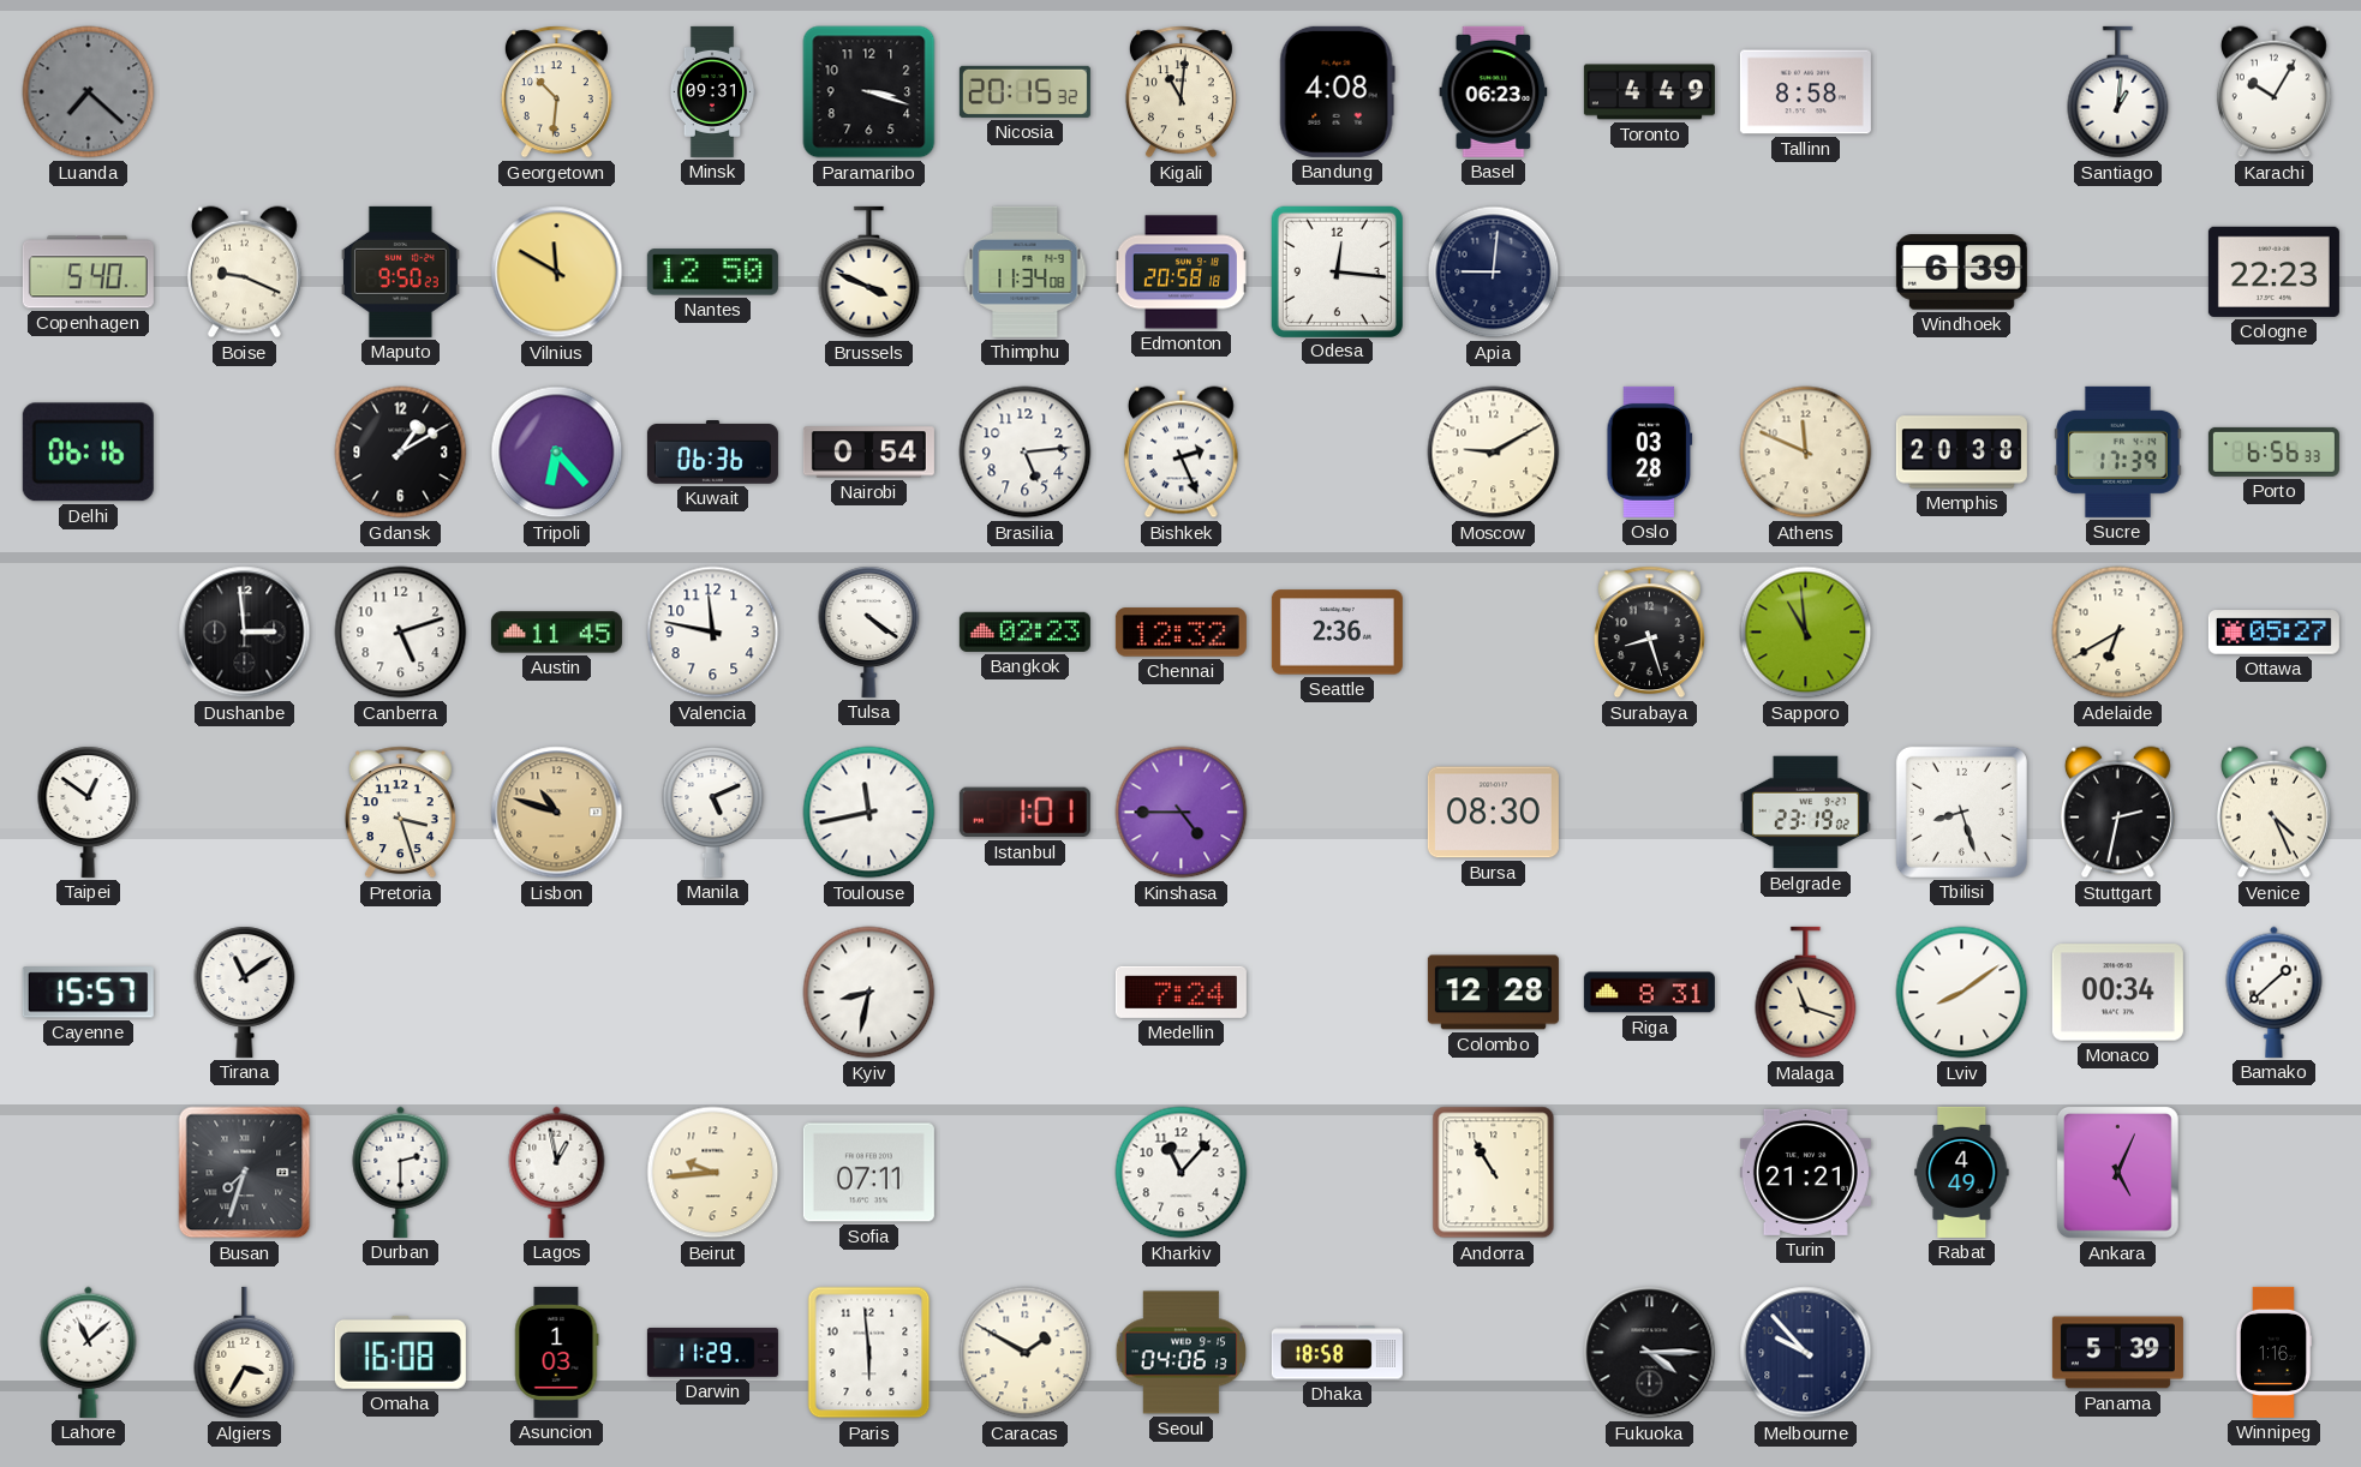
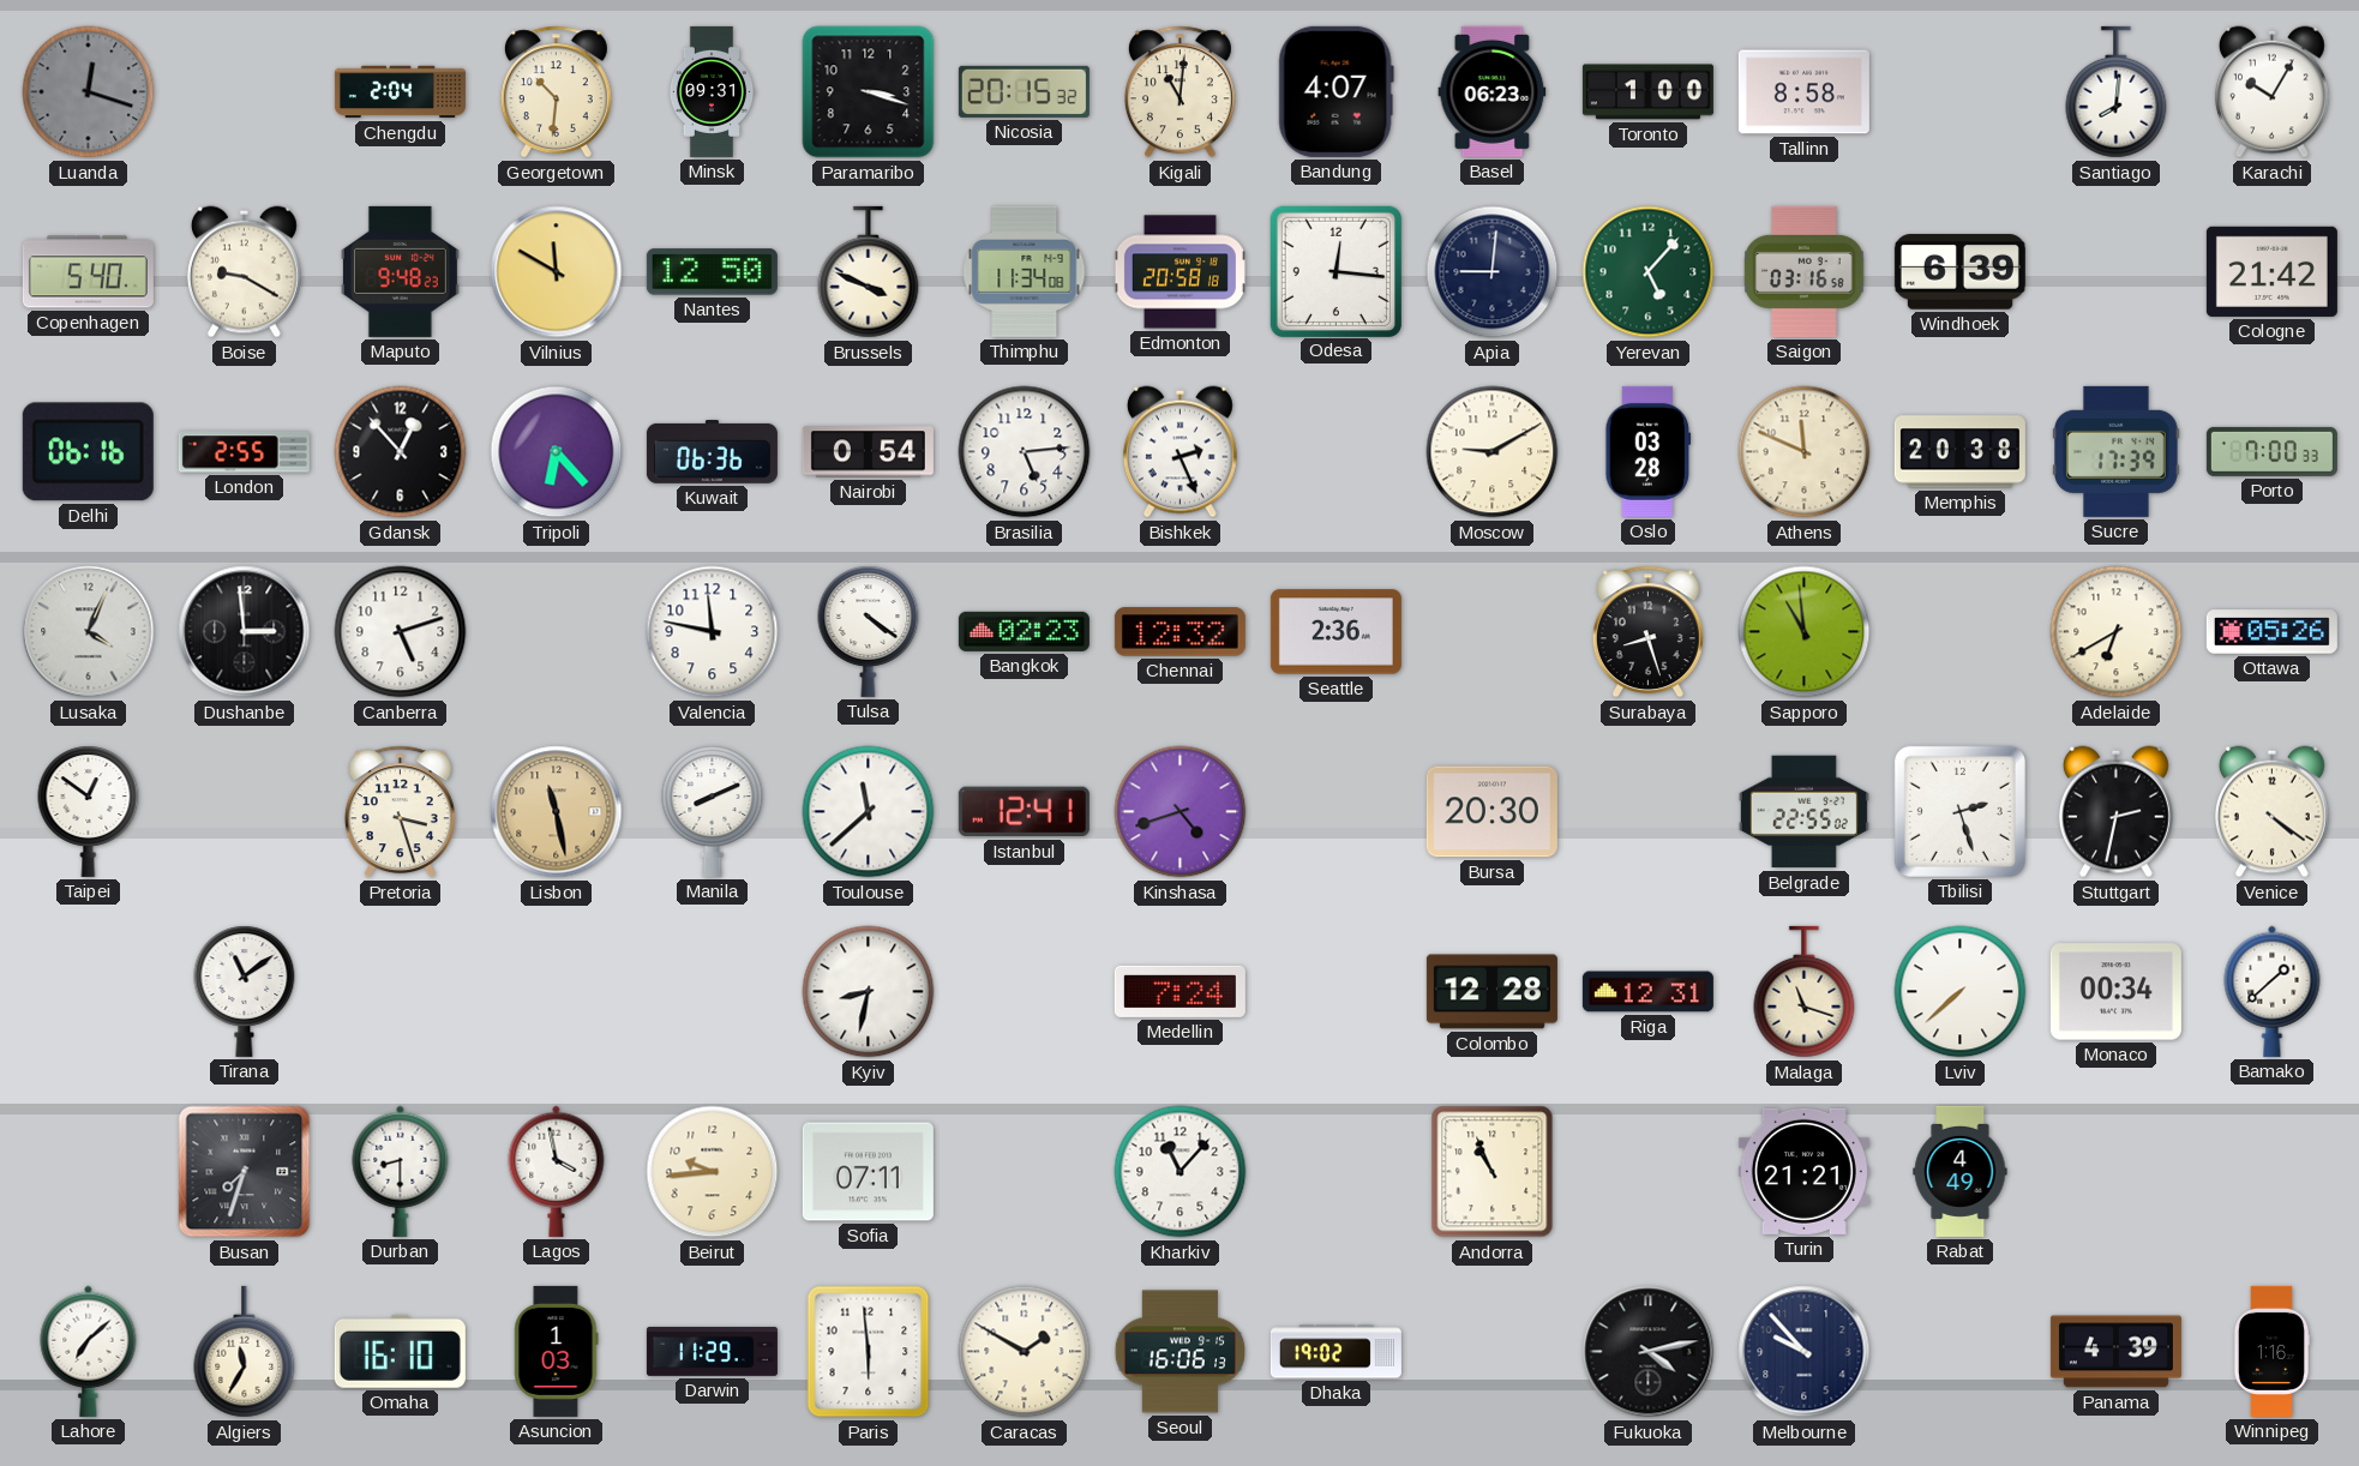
Luanda: 7:22 -> 12:18 (89, 92)
Chengdu: none -> 2:04 (400, 92)
Bandung: 4:08 -> 4:07 (1335, 91)
Toronto: 4:49 -> 1:00 (1647, 92)
Santiago: 1:01 -> 8:01 (2117, 92)
Boise: 9:19 -> 9:20 (244, 272)
Maputo: 9:50 -> 9:48 (400, 271)
Yerevan: none -> 5:07 (1649, 272)
Saigon: none -> 03:16 (1805, 271)
Cologne: 22:23 -> 21:42 (2271, 271)
London: none -> 2:55 (244, 452)
Gdansk: 1:10 -> 12:53 (401, 452)
Porto: 6:56 -> 7:00 (2271, 451)
Lusaka: none -> 4:04 (89, 632)
Austin: 11:45 -> none (556, 633)
Ottawa: 05:27 -> 05:26 (2271, 632)
Lisbon: 10:48 -> 11:28 (557, 812)
Manila: 5:11 -> 8:11 (713, 811)
Toulouse: 11:43 -> 11:38 (869, 812)
Istanbul: 1:01 -> 12:41 (1024, 812)
Kinshasa: 4:45 -> 4:42 (1181, 812)
Bursa: 08:30 -> 20:30 (1491, 812)
Belgrade: 23:19 -> 22:55 (1803, 812)
Tbilisi: 8:27 -> 2:27 (1959, 811)
Venice: 4:26 -> 4:21 (2271, 812)
Cayenne: 15:57 -> none (88, 993)
Riga: 8:31 -> 12:31 (1647, 992)
Lviv: 8:09 -> 7:38 (1961, 992)
Durban: 2:30 -> 8:30 (401, 1171)
Lagos: 12:58 -> 3:58 (557, 1171)
Andorra: 10:55 -> 10:56 (1493, 1172)
Ankara: 5:04 -> none (2117, 1172)
Lahore: 11:08 -> 7:08 (89, 1351)
Algiers: 3:35 -> 11:35 (245, 1352)
Omaha: 16:08 -> 16:10 (400, 1351)
Seoul: 04:06 -> 16:06 (1181, 1352)
Dhaka: 18:58 -> 19:02 (1335, 1352)
Fukuoka: 4:15 -> 4:13 (1649, 1352)
Panama: 5:39 -> 4:39 (2115, 1352)
